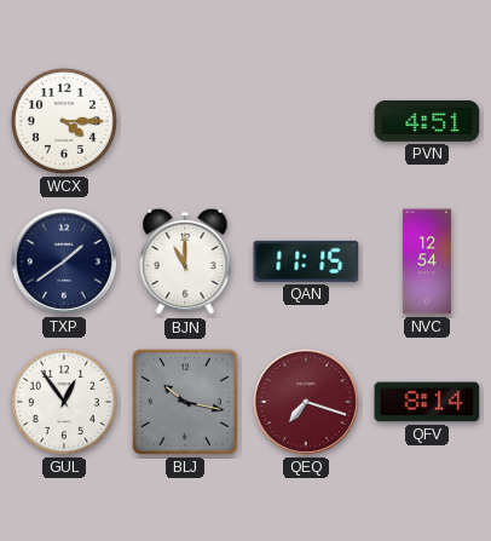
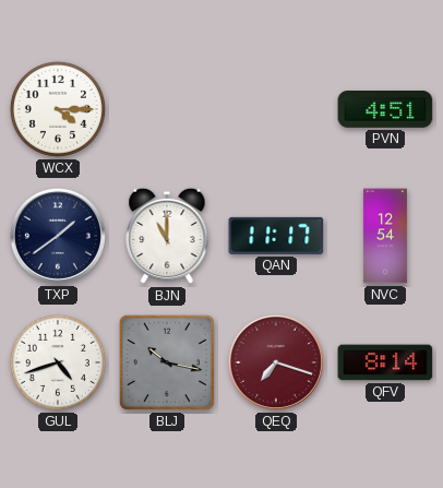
QAN: 11:15 -> 11:17 (276, 236)
GUL: 12:54 -> 4:42 (58, 362)
